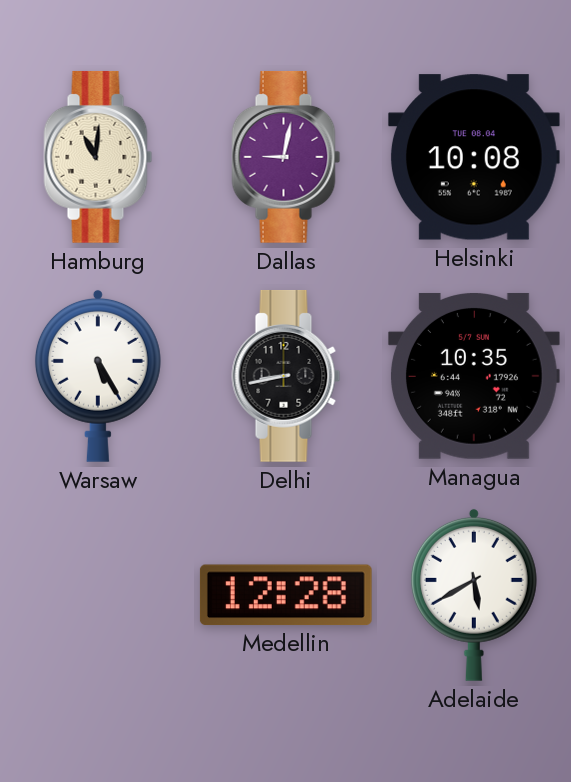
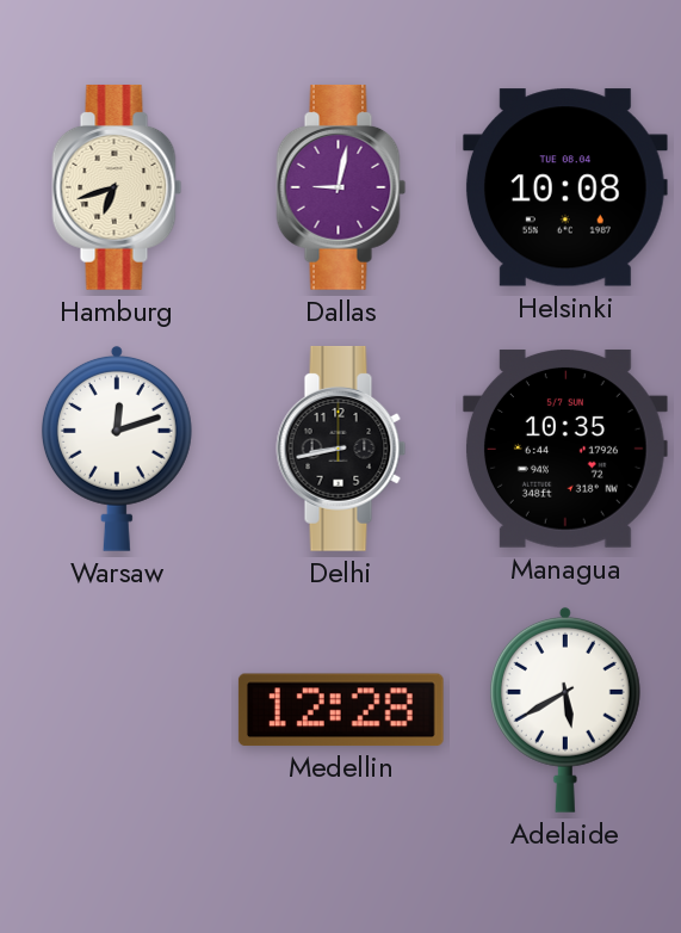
Hamburg: 11:01 -> 6:42 (117, 187)
Warsaw: 5:25 -> 12:12 (117, 449)
